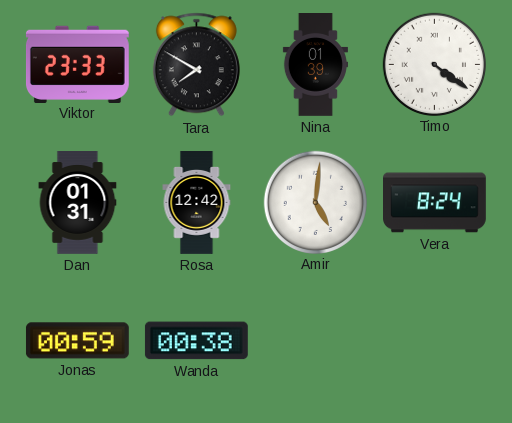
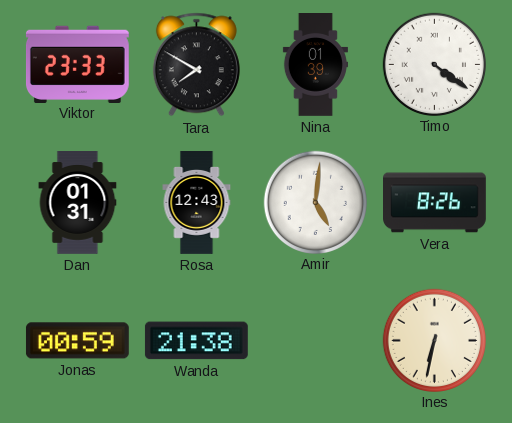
Rosa: 12:42 -> 12:43 (197, 203)
Vera: 8:24 -> 8:26 (435, 203)
Wanda: 00:38 -> 21:38 (196, 341)
Ines: none -> 6:32 (434, 340)
